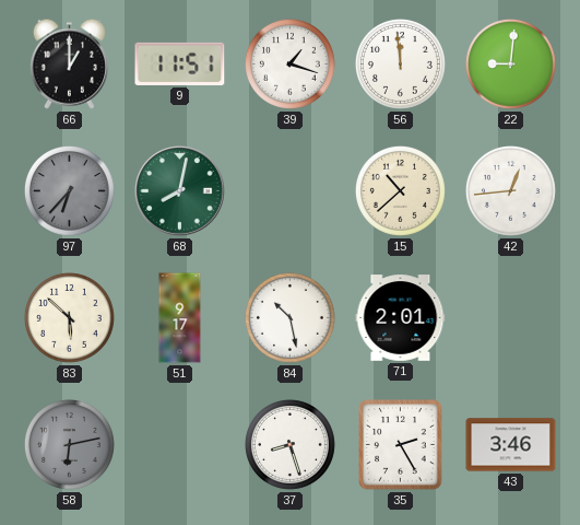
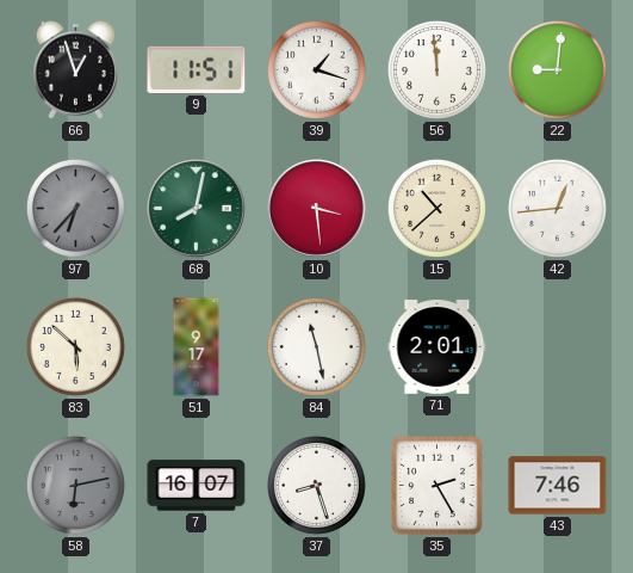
66: 1:00 -> 12:57 (75, 69)
10: none -> 3:29 (317, 209)
84: 10:28 -> 11:28 (316, 346)
7: none -> 16:07 (197, 486)
43: 3:46 -> 7:46 (558, 486)
